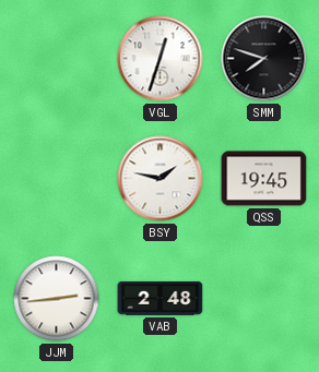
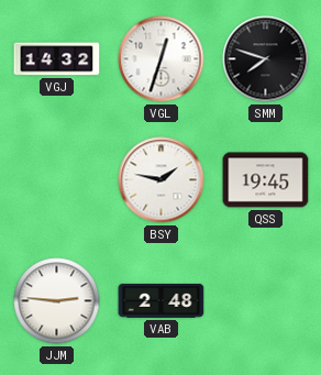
VGJ: none -> 14:32 (57, 59)
JJM: 2:44 -> 2:46 (57, 301)
